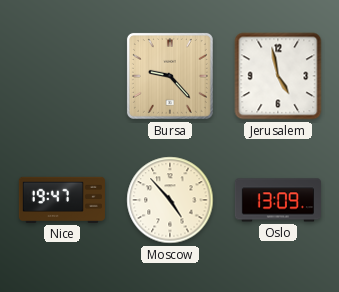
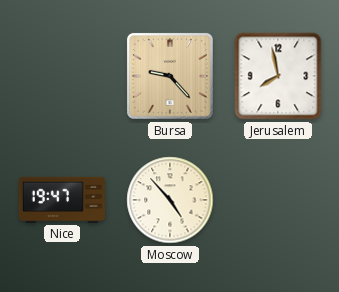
Jerusalem: 4:58 -> 7:58 (278, 76)
Oslo: 13:09 -> none (278, 200)
